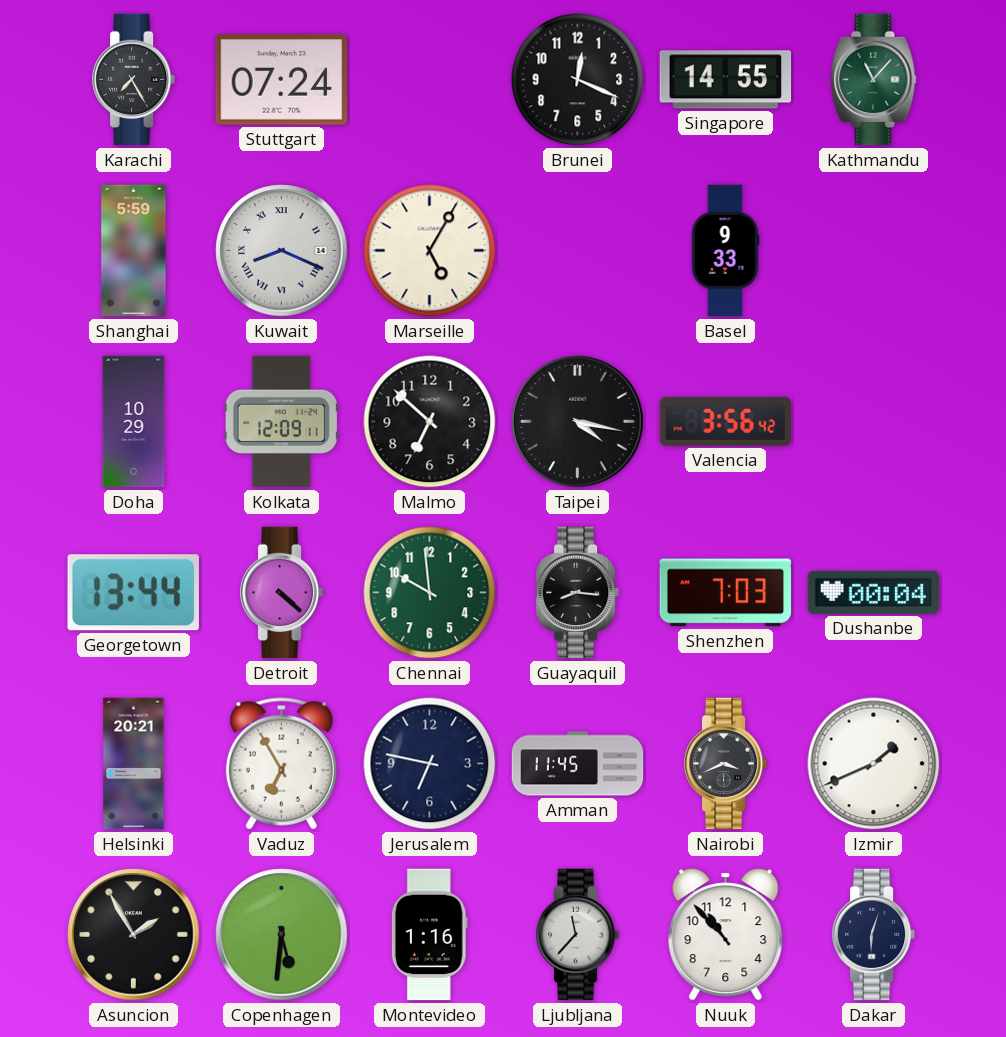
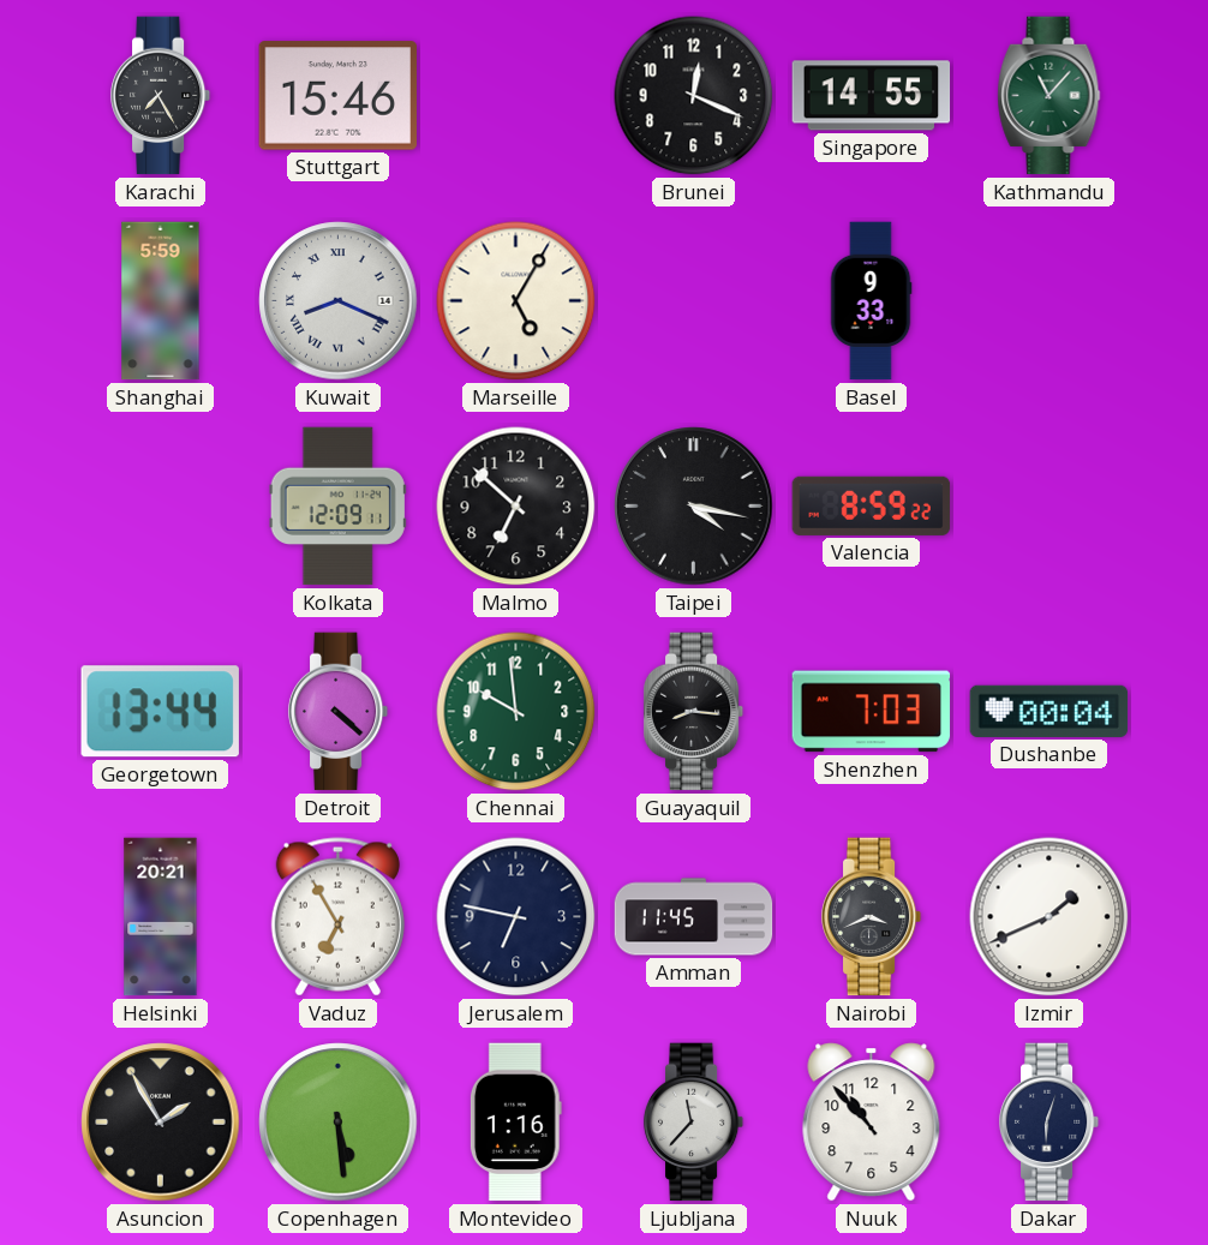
Stuttgart: 07:24 -> 15:46 (337, 96)
Doha: 10:29 -> none (134, 422)
Valencia: 3:56 -> 8:59 (872, 505)
Copenhagen: 5:31 -> 5:29 (339, 1123)
